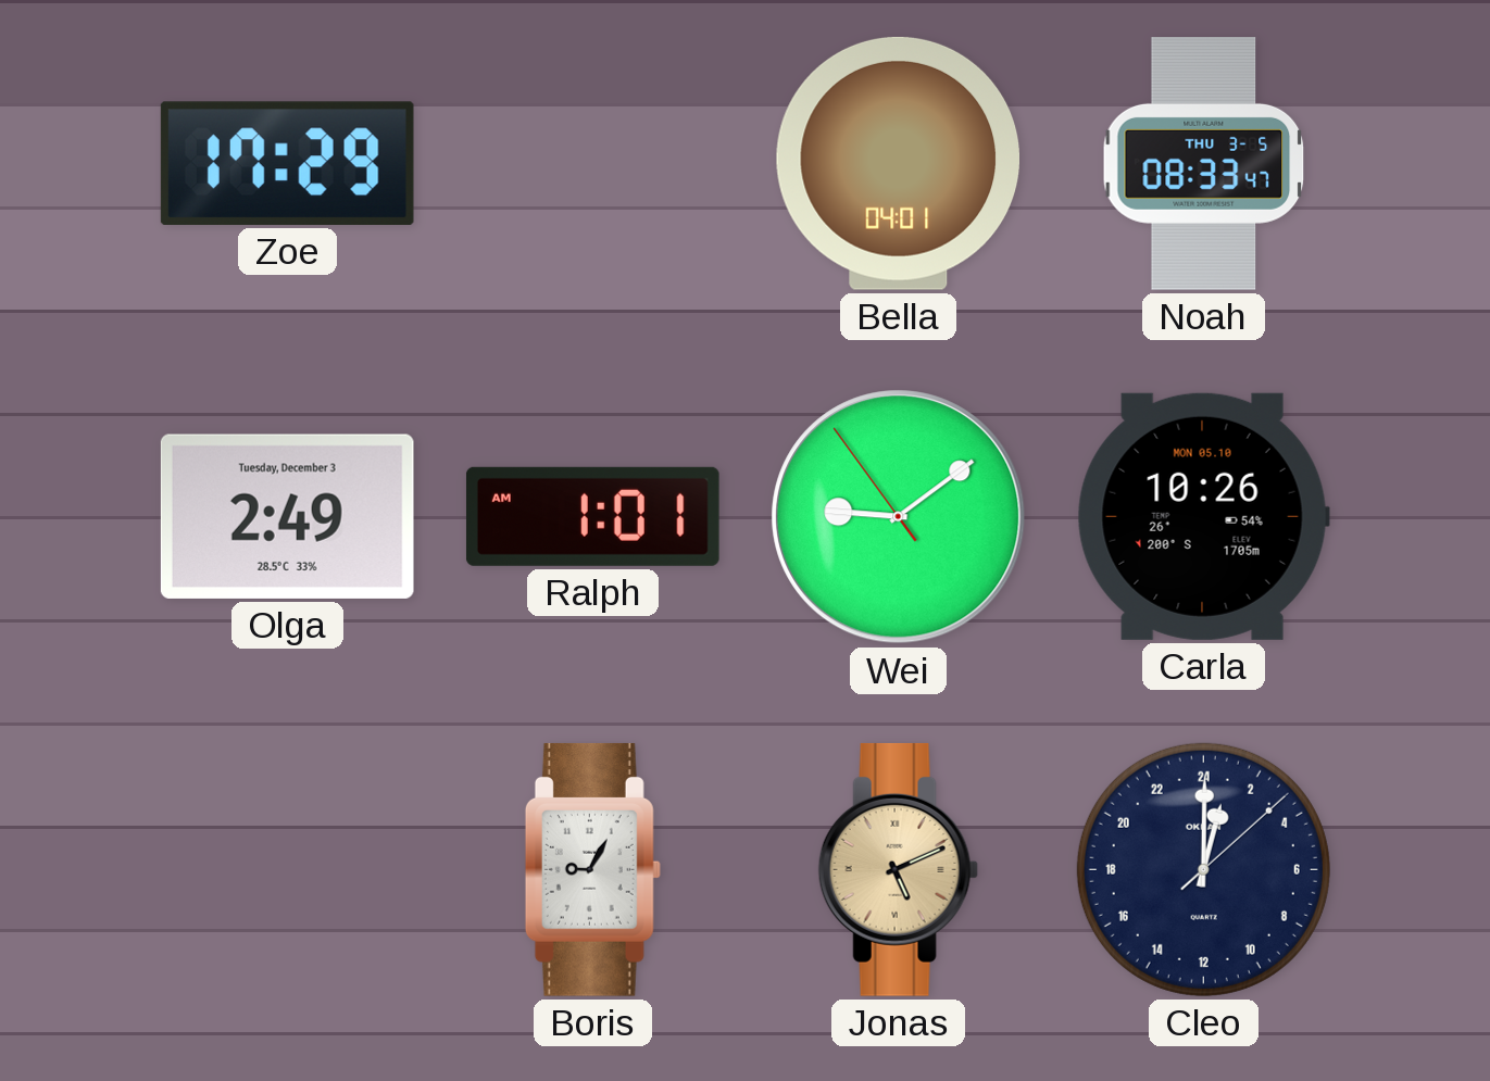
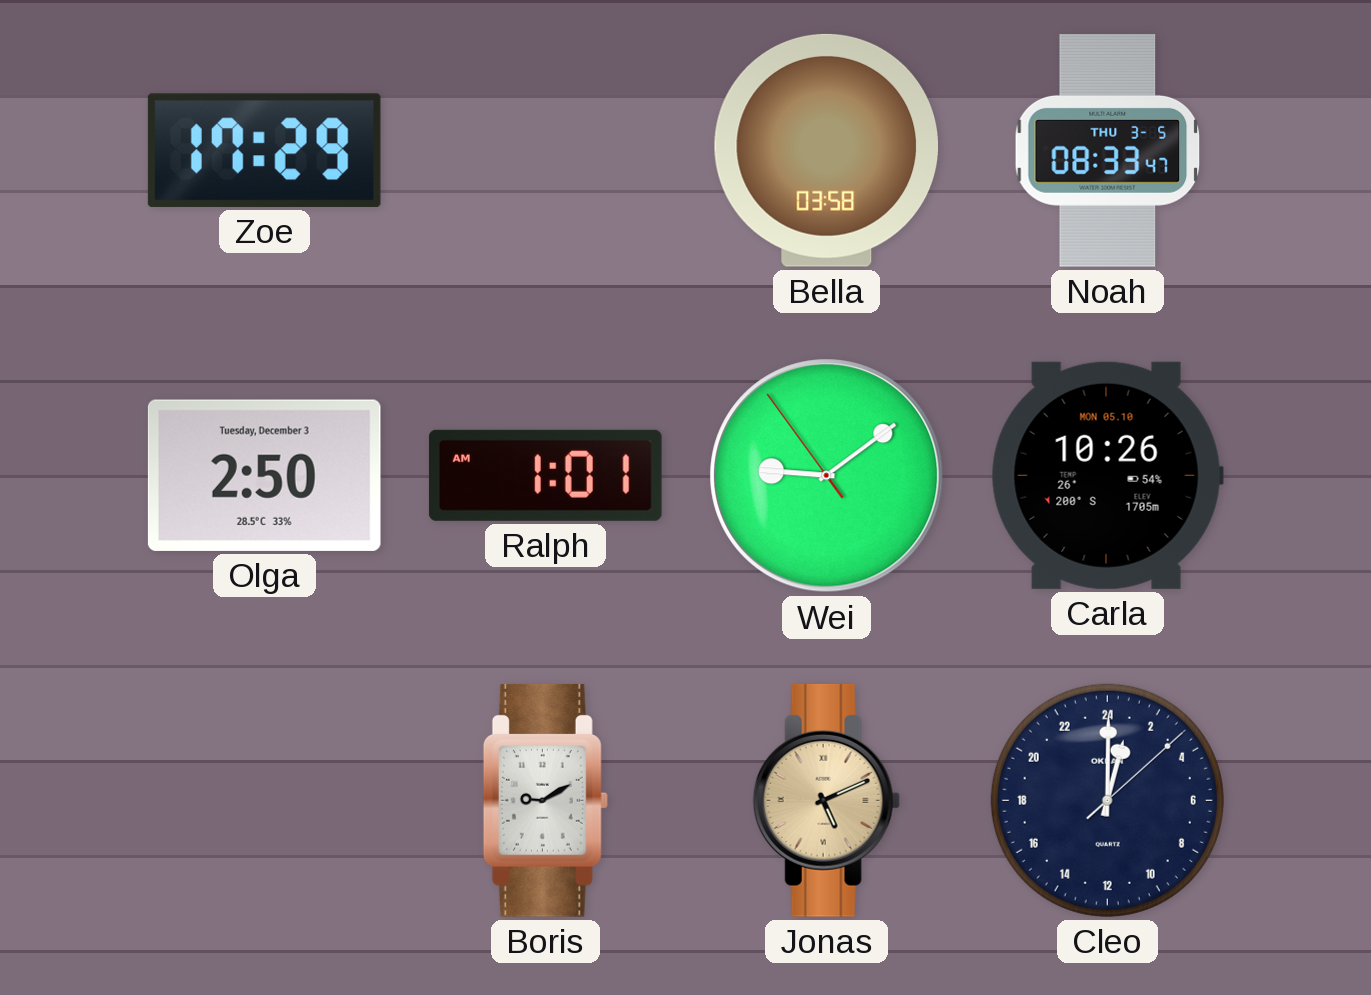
Bella: 04:01 -> 03:58 (826, 150)
Olga: 2:49 -> 2:50 (264, 475)
Boris: 9:05 -> 9:10 (545, 800)
